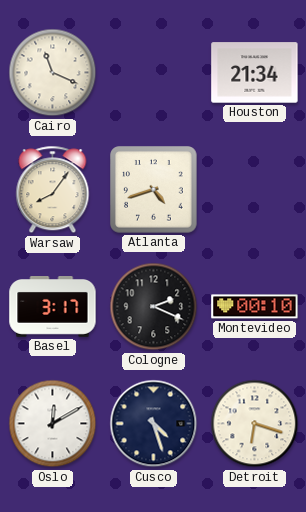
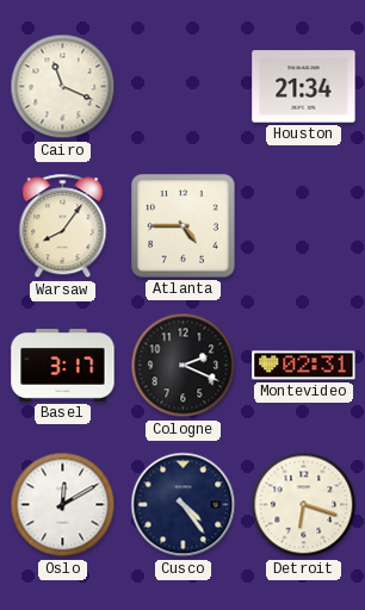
Atlanta: 4:42 -> 4:45 (184, 226)
Montevideo: 00:10 -> 02:31 (304, 366)
Cusco: 4:27 -> 4:24 (184, 505)
